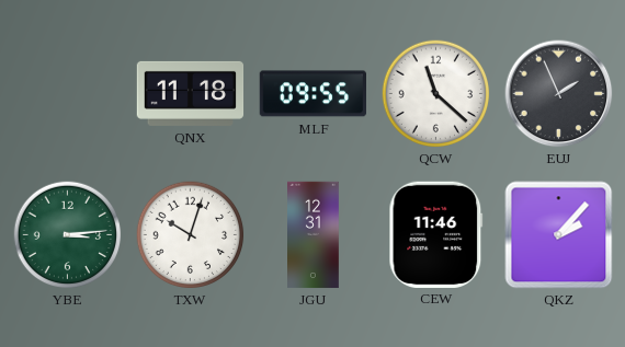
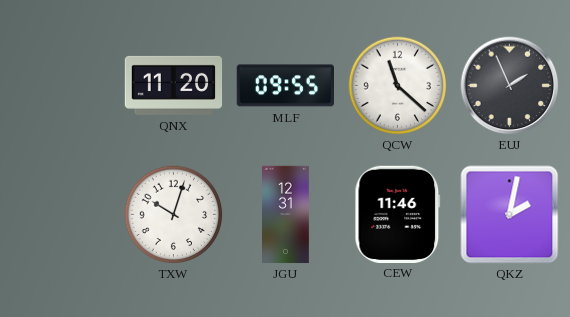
QNX: 11:18 -> 11:20 (174, 85)
YBE: 3:14 -> none (68, 235)
QKZ: 2:07 -> 2:02 (510, 215)
